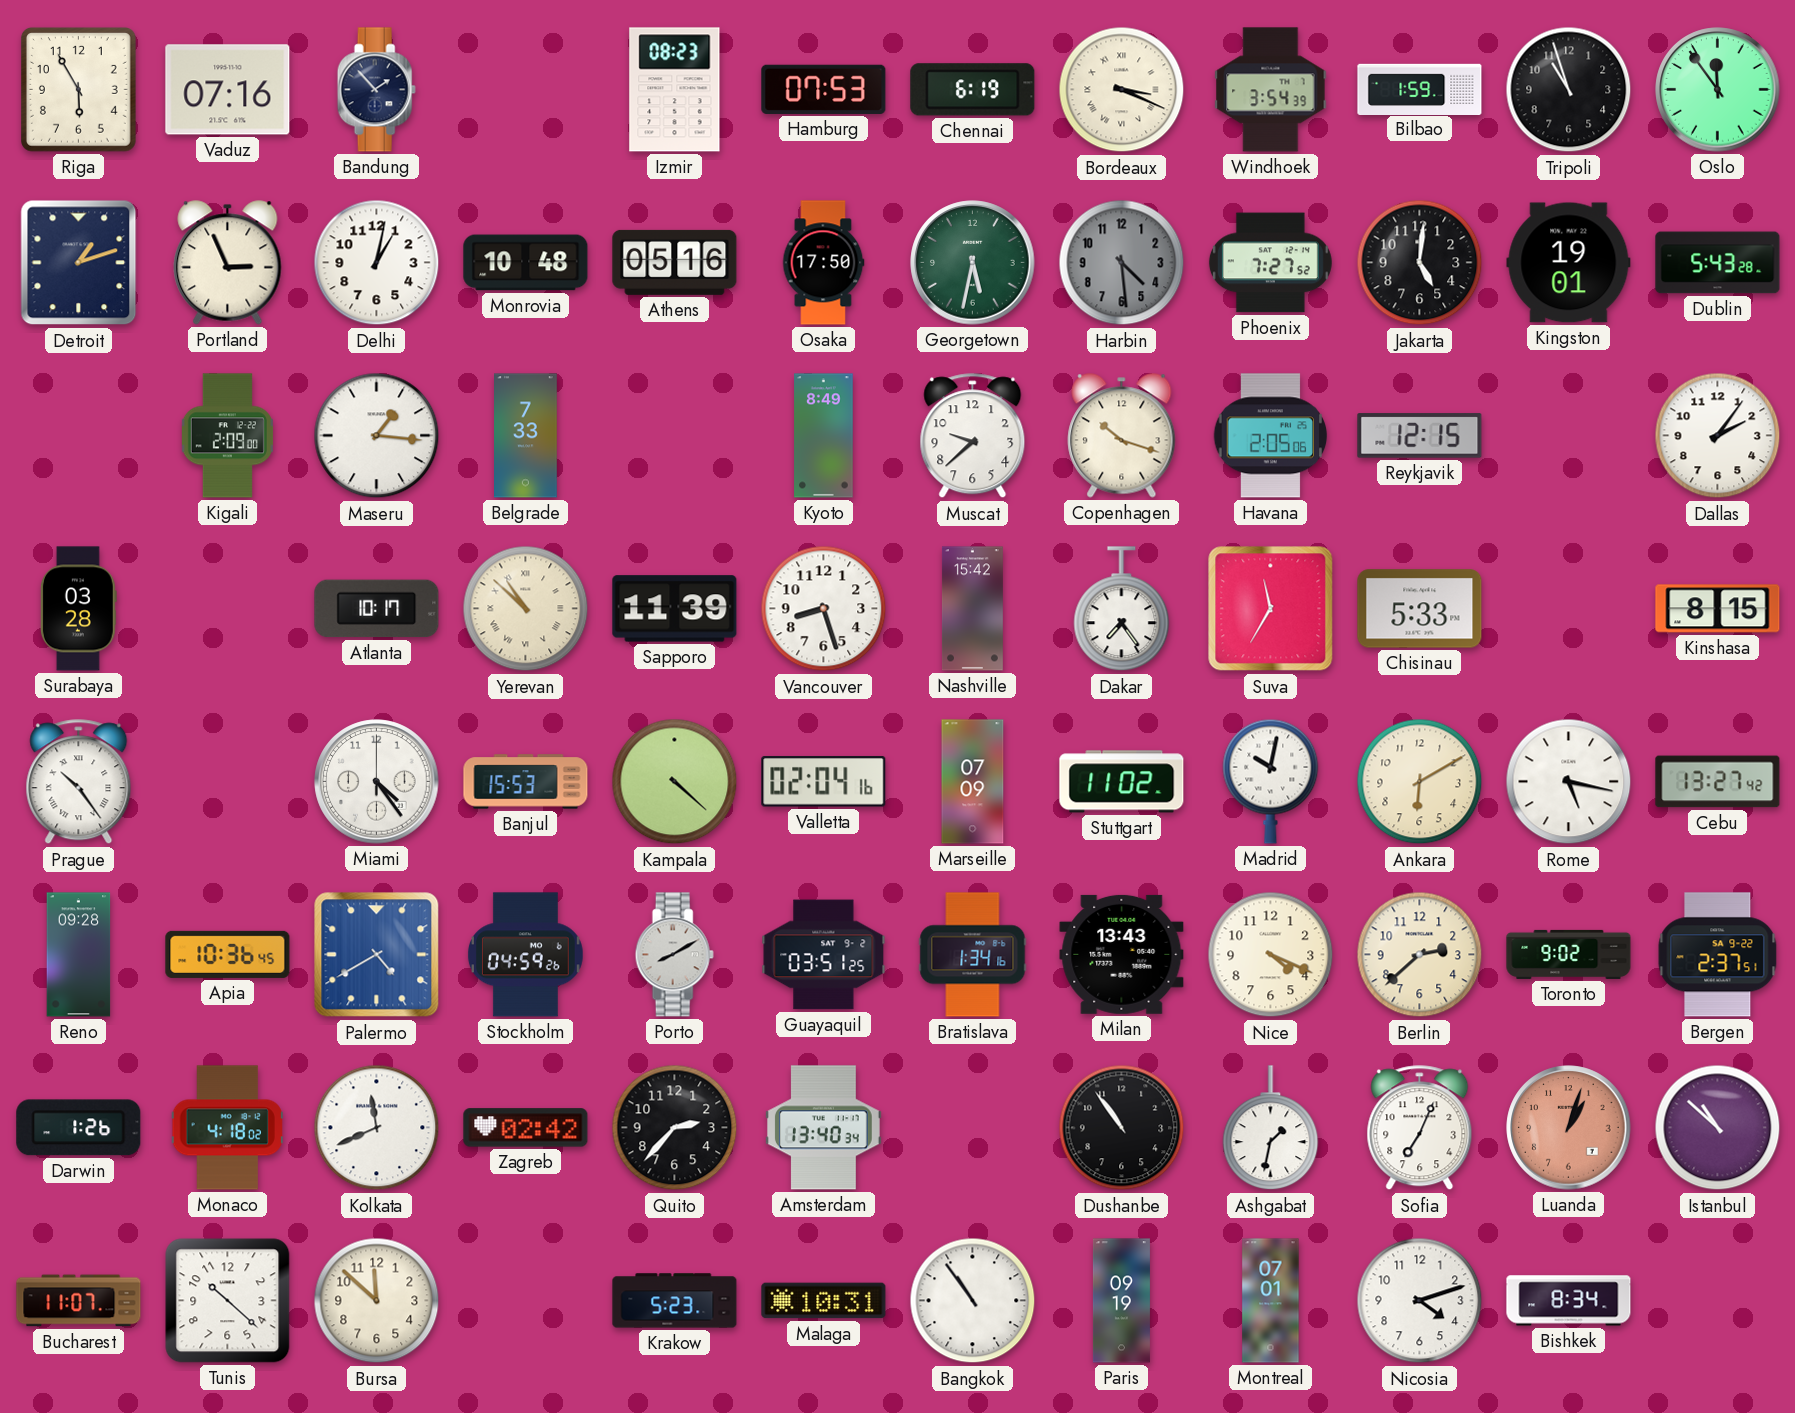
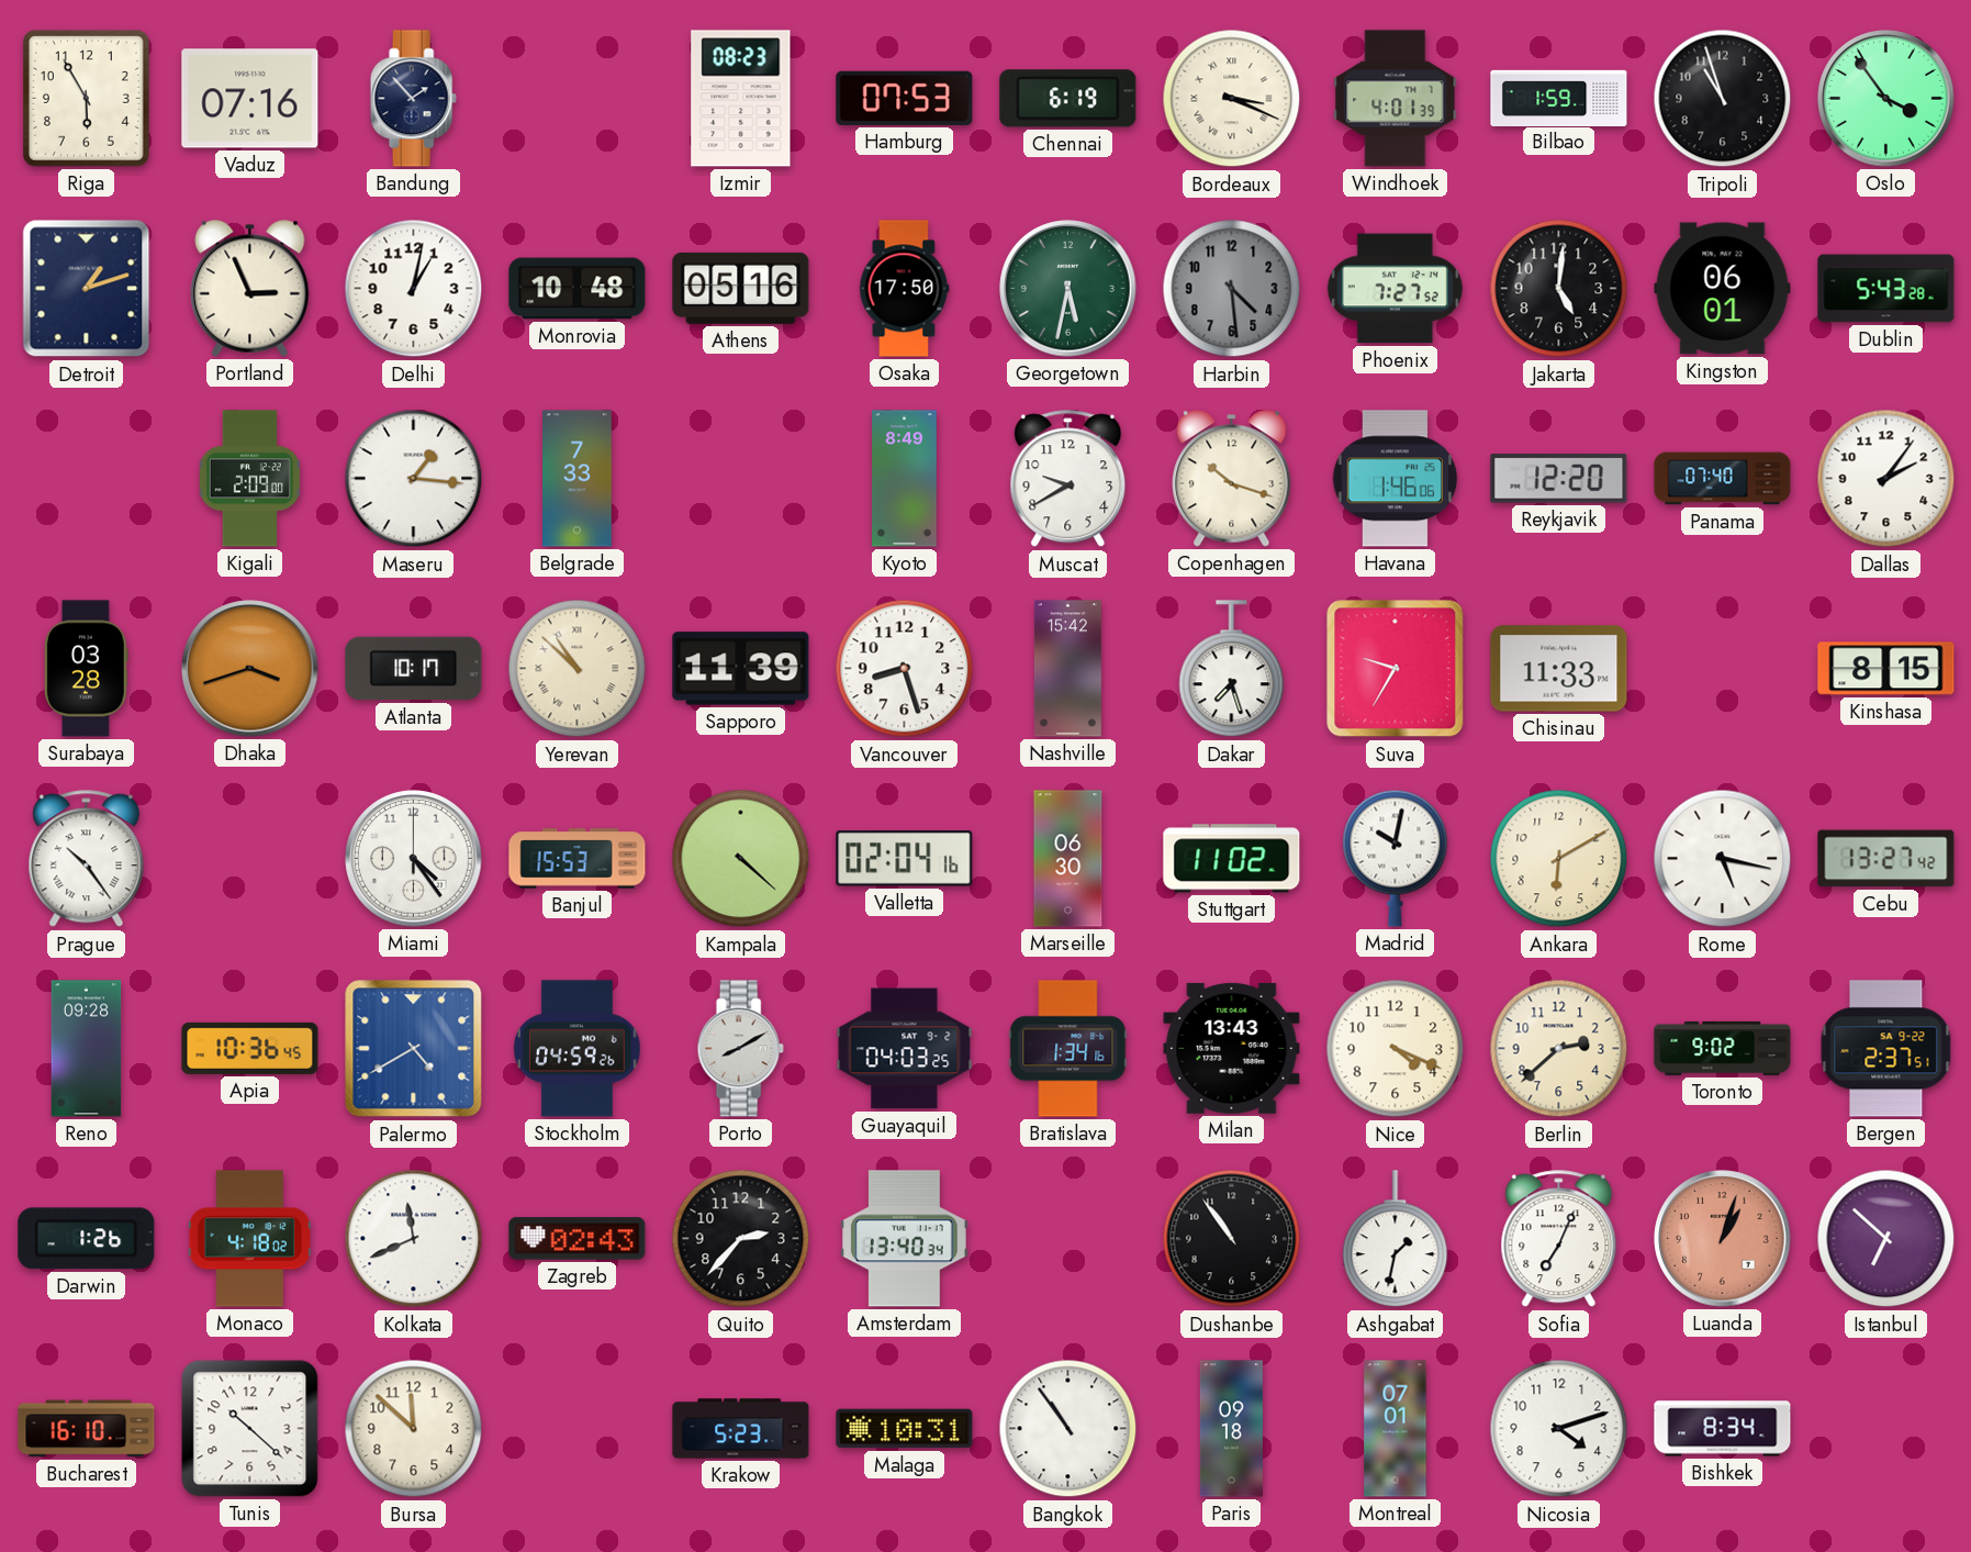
Windhoek: 3:54 -> 4:01 (1396, 99)
Oslo: 11:54 -> 3:54 (1886, 99)
Kingston: 19:01 -> 06:01 (1723, 289)
Muscat: 9:38 -> 9:40 (1068, 479)
Havana: 2:05 -> 1:46 (1396, 479)
Reykjavik: 12:15 -> 12:20 (1559, 479)
Panama: none -> 07:40 (1723, 479)
Dhaka: none -> 3:42 (250, 669)
Dakar: 7:24 -> 7:27 (1232, 669)
Suva: 11:35 -> 9:35 (1396, 669)
Chisinau: 5:33 -> 11:33 (1559, 669)
Marseille: 07:09 -> 06:30 (1068, 859)
Guayaquil: 03:51 -> 04:03 (905, 1049)
Zagreb: 02:42 -> 02:43 (578, 1239)
Istanbul: 10:52 -> 6:52 (1886, 1239)
Bucharest: 11:07 -> 16:10 (87, 1429)
Paris: 09:19 -> 09:18 (1231, 1429)
